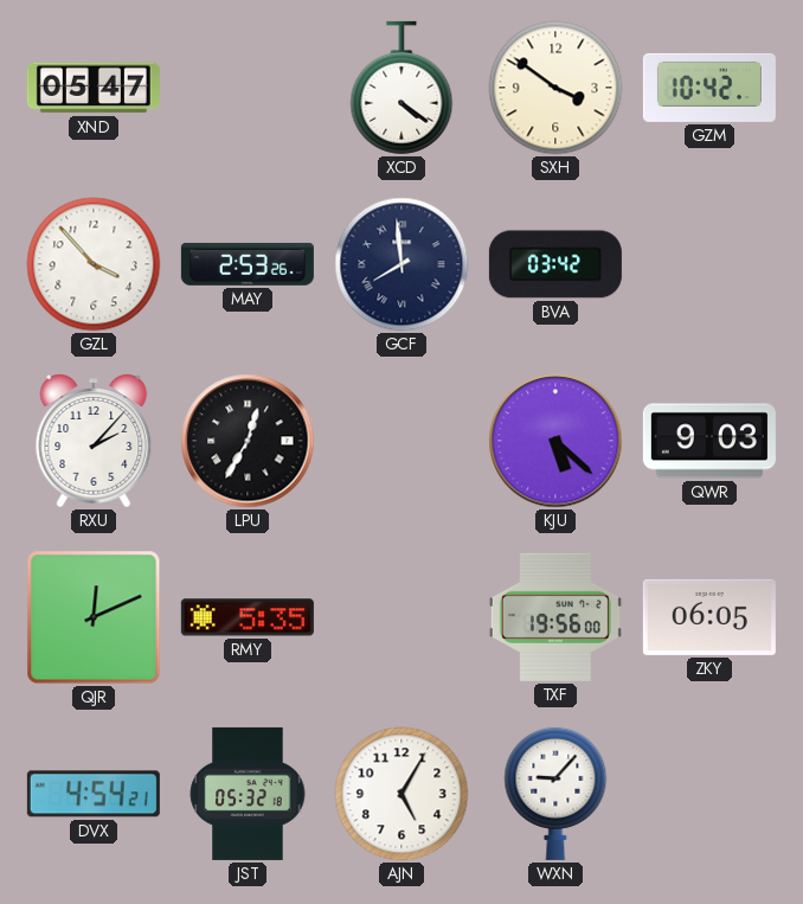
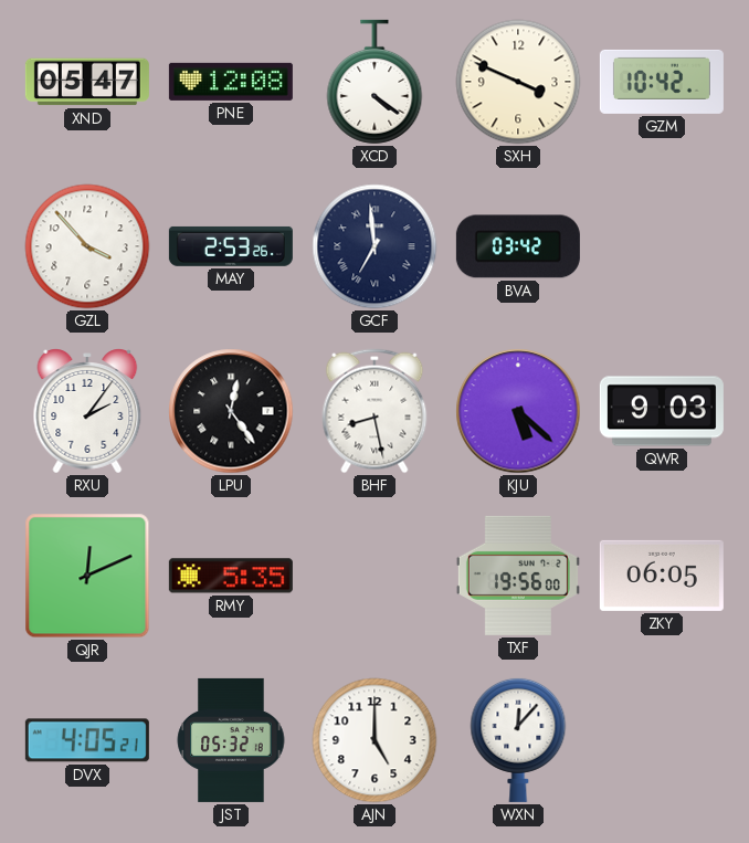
PNE: none -> 12:08 (231, 82)
SXH: 3:51 -> 3:49 (518, 82)
GCF: 7:59 -> 6:59 (374, 246)
RXU: 2:07 -> 2:06 (87, 411)
LPU: 12:35 -> 12:24 (231, 411)
BHF: none -> 8:28 (374, 411)
DVX: 4:54 -> 4:05 (87, 740)
AJN: 5:05 -> 5:00 (374, 740)
WXN: 9:07 -> 12:07 (518, 739)
